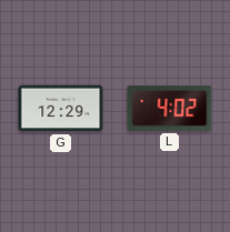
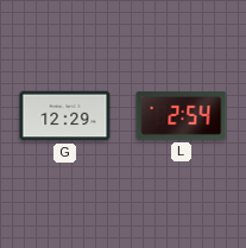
L: 4:02 -> 2:54 (182, 116)
